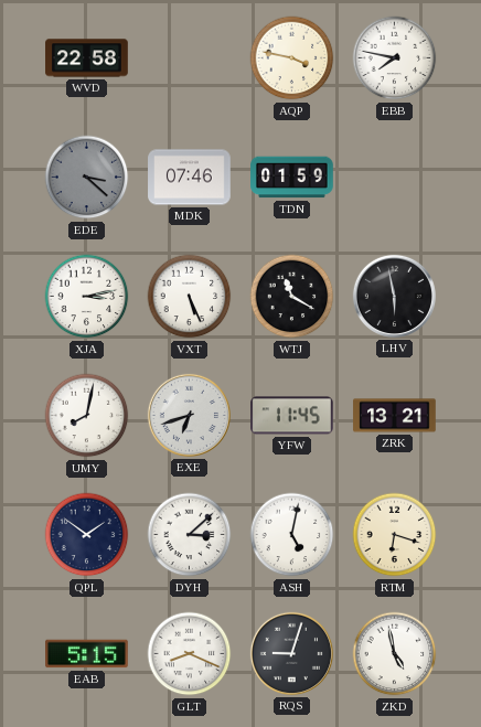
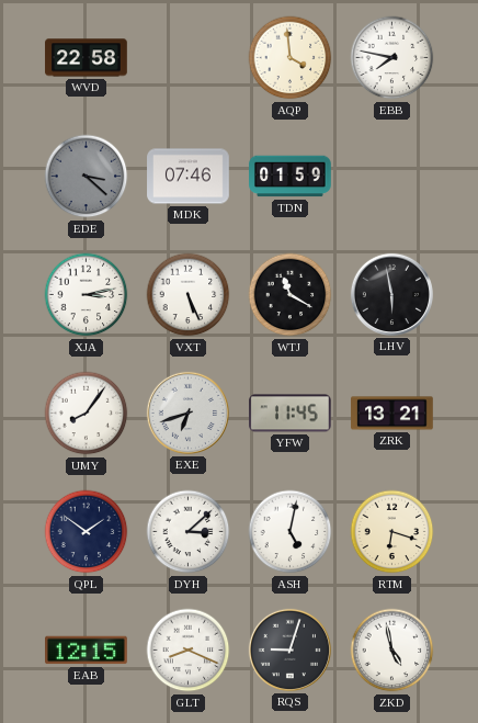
AQP: 3:47 -> 3:59 (291, 58)
UMY: 8:02 -> 8:06 (87, 414)
EAB: 5:15 -> 12:15 (87, 651)
